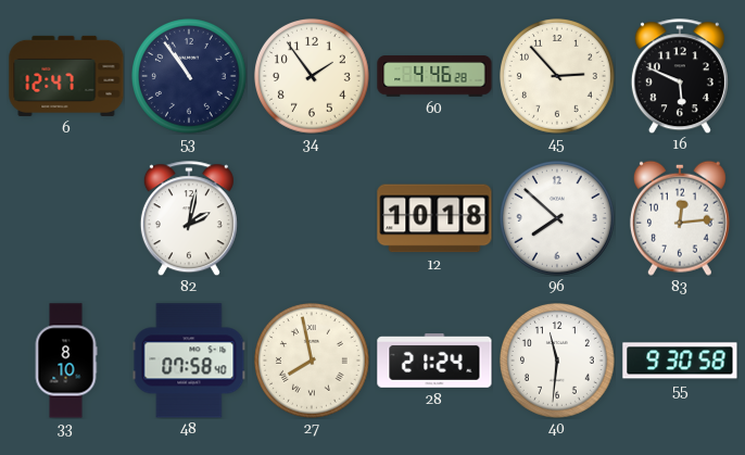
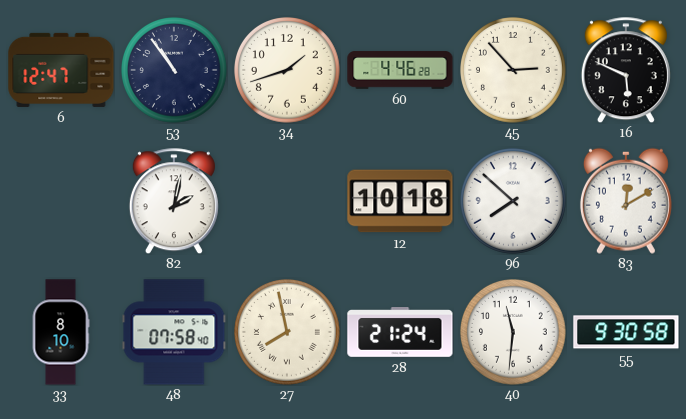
34: 1:54 -> 1:42 (288, 71)
83: 12:14 -> 12:10 (626, 201)
